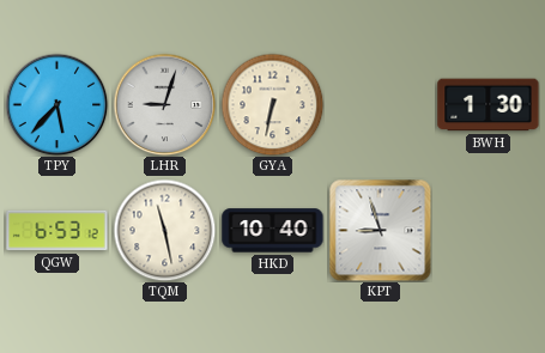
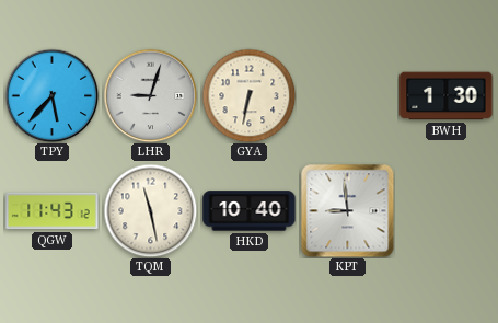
QGW: 6:53 -> 11:43 (53, 211)
KPT: 8:57 -> 8:59 (347, 210)
